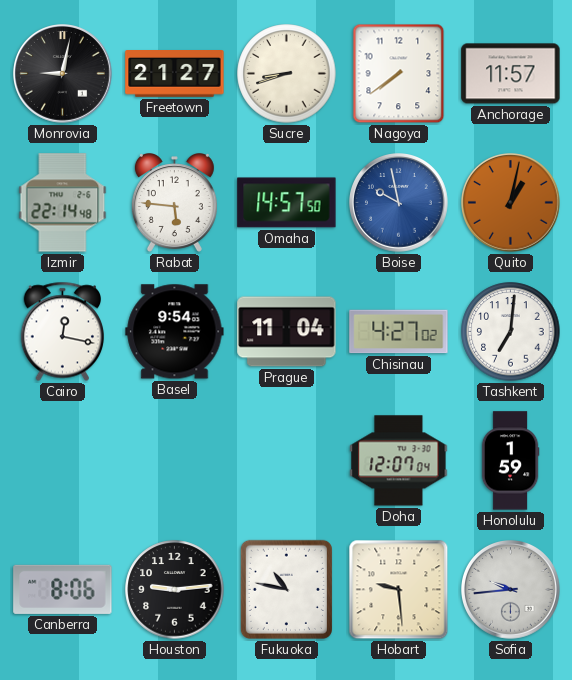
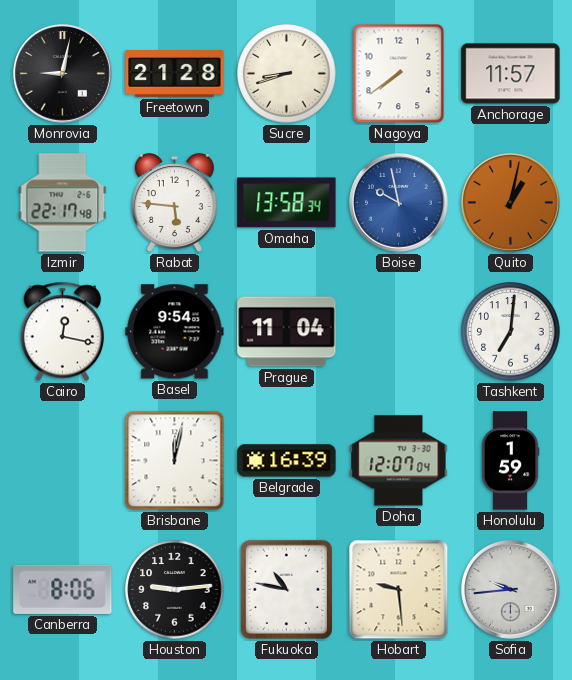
Freetown: 21:27 -> 21:28 (175, 74)
Izmir: 22:14 -> 22:17 (63, 203)
Omaha: 14:57 -> 13:58 (287, 203)
Chisinau: 4:27 -> none (399, 332)
Brisbane: none -> 12:02 (175, 461)
Belgrade: none -> 16:39 (287, 461)
